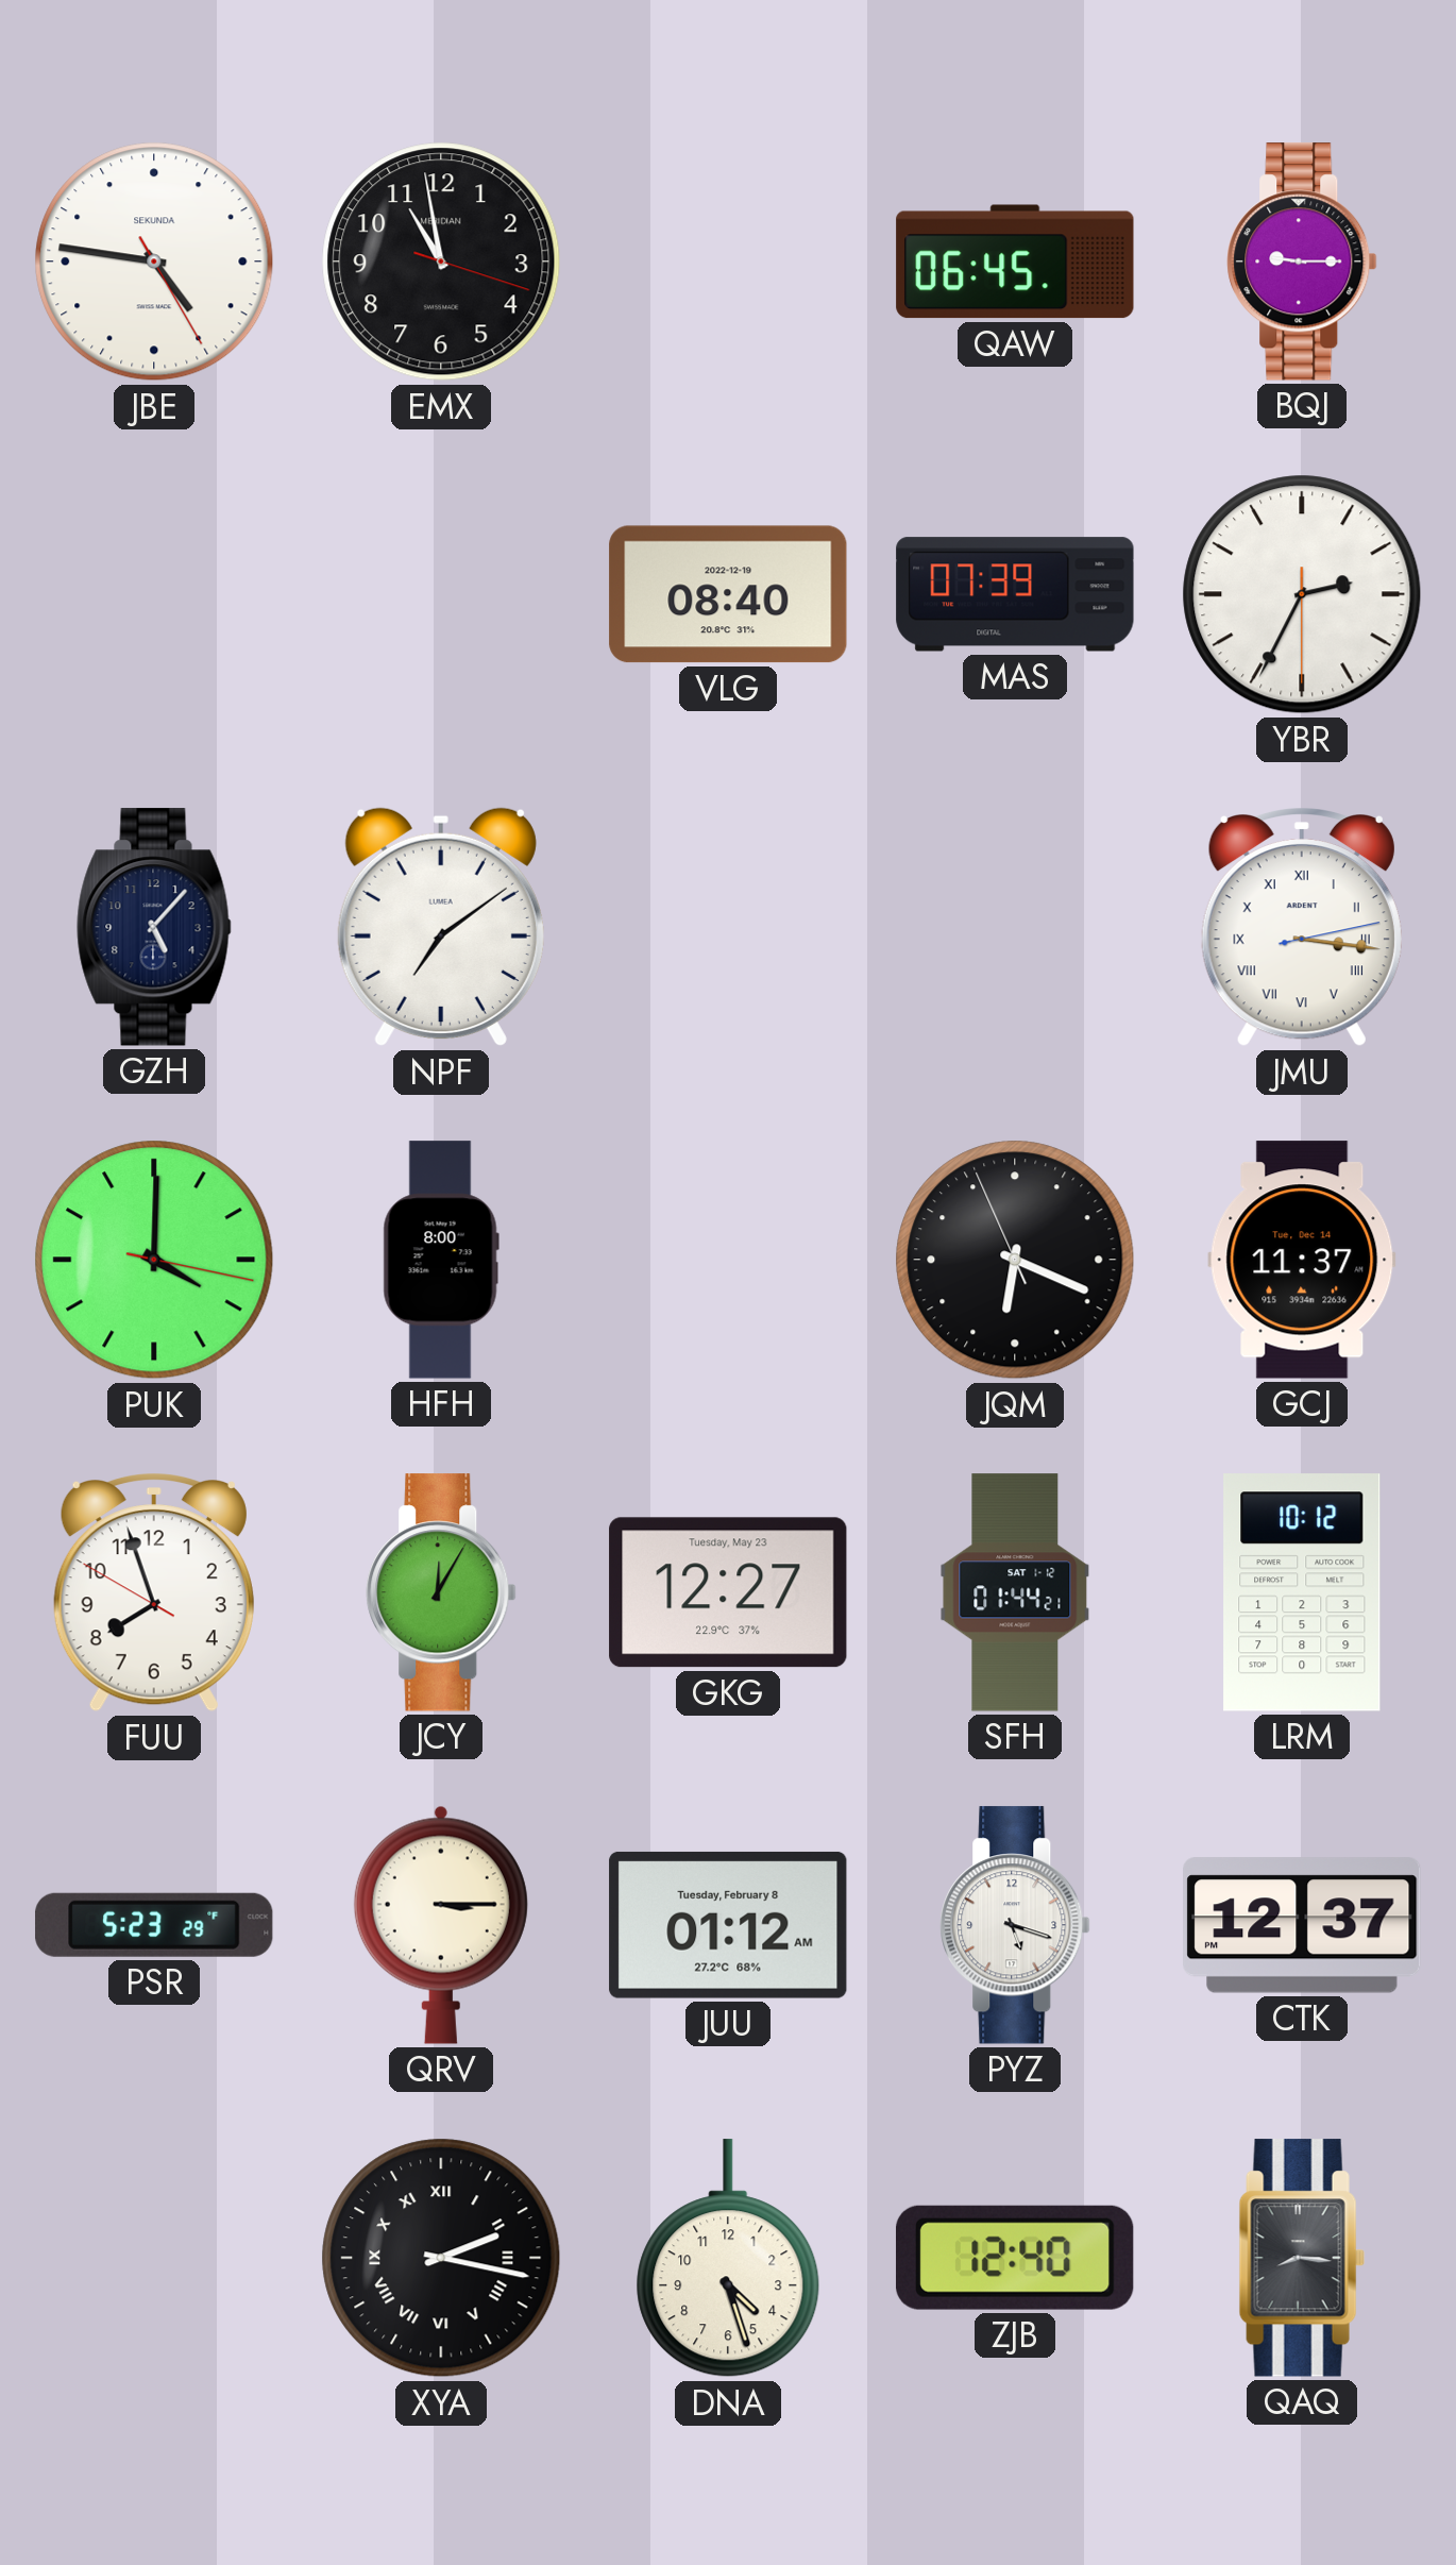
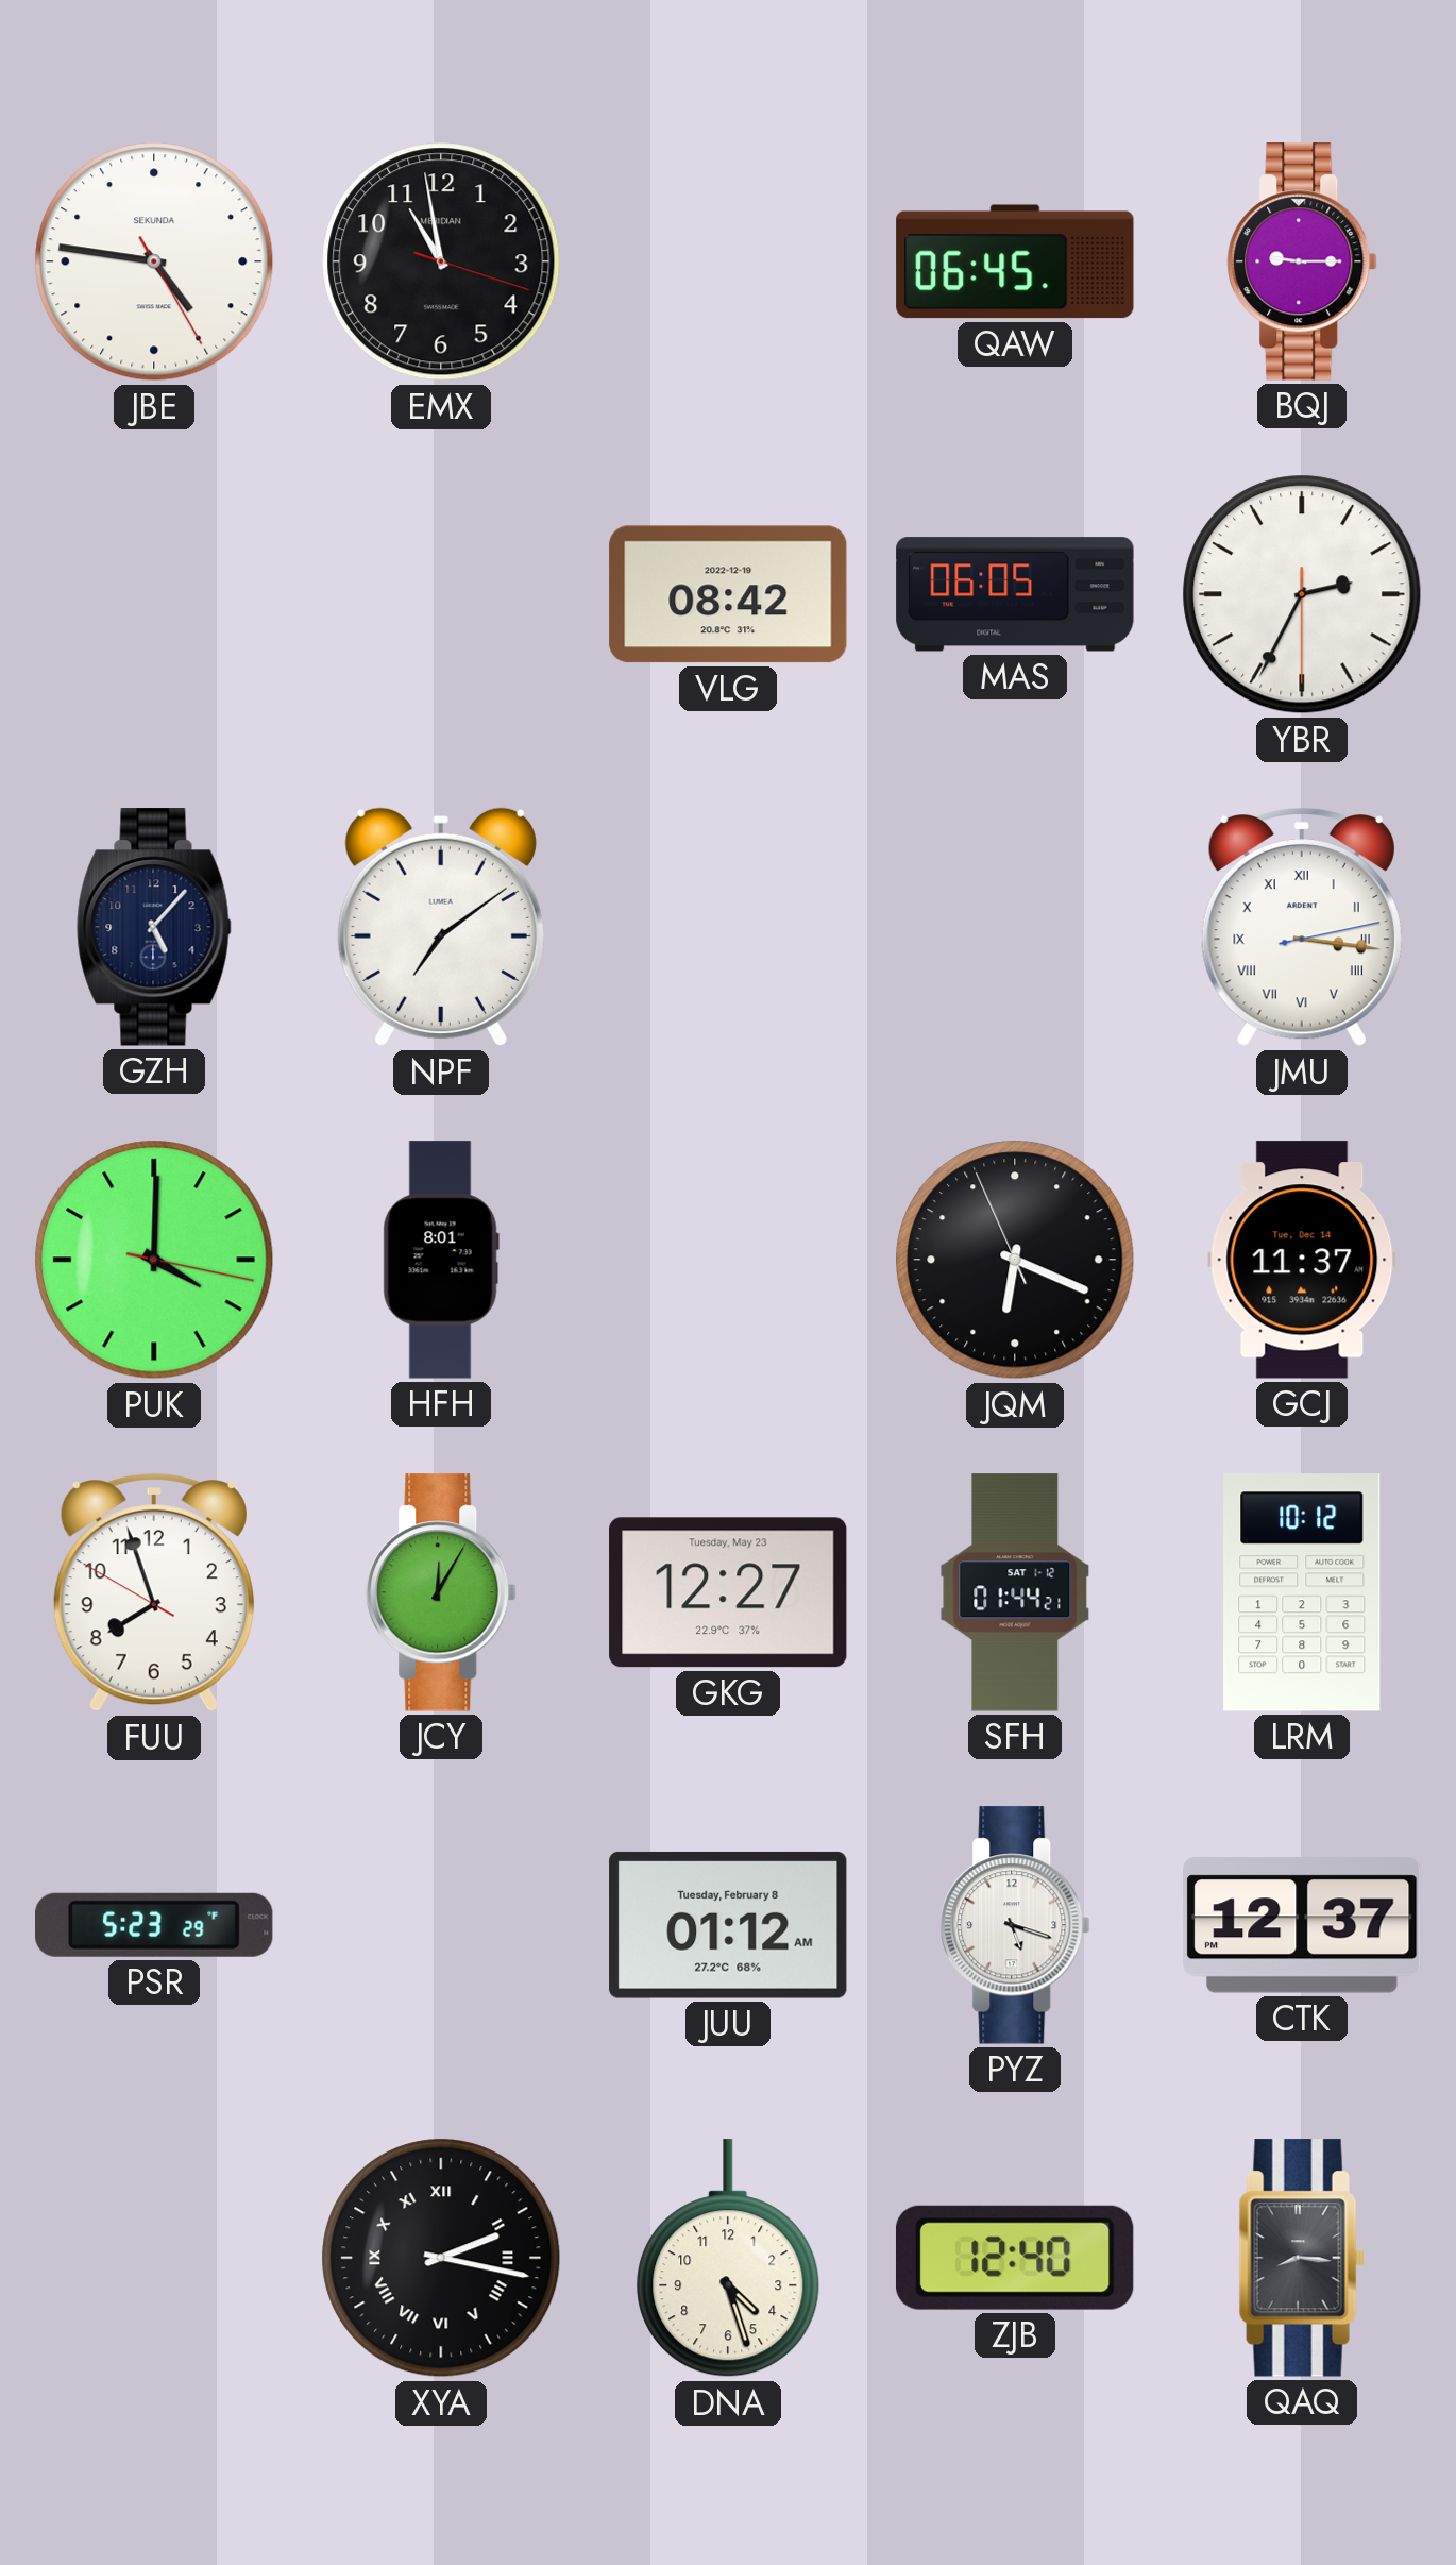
VLG: 08:40 -> 08:42 (728, 594)
MAS: 07:39 -> 06:05 (1015, 594)
HFH: 8:00 -> 8:01 (441, 1260)
QRV: 3:15 -> none (441, 1925)
